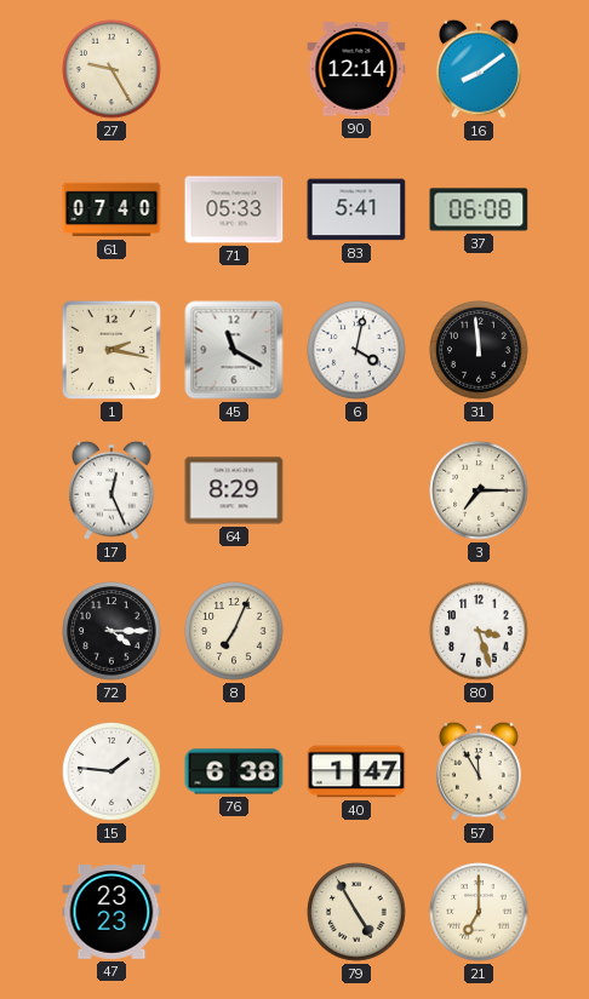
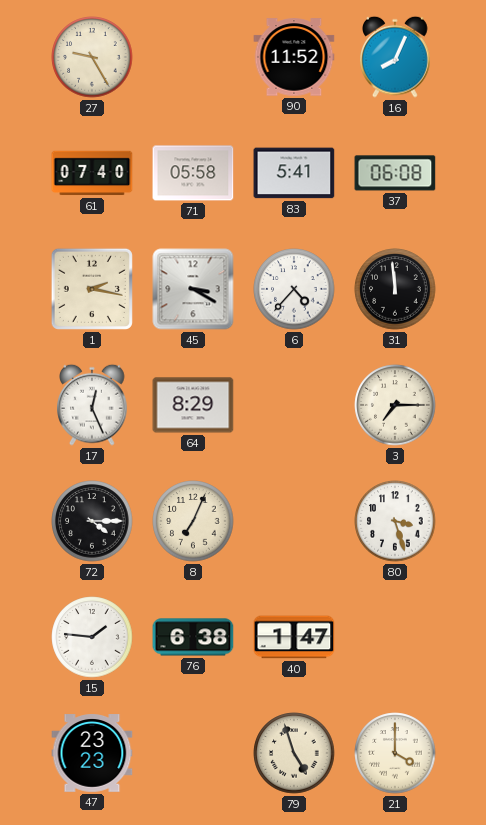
90: 12:14 -> 11:52 (294, 57)
16: 8:09 -> 8:04 (395, 57)
71: 05:33 -> 05:58 (193, 173)
45: 11:20 -> 3:20 (193, 289)
6: 4:02 -> 4:37 (294, 289)
57: 11:55 -> none (479, 771)
79: 4:55 -> 4:57 (294, 753)
21: 7:00 -> 4:00 (395, 753)
